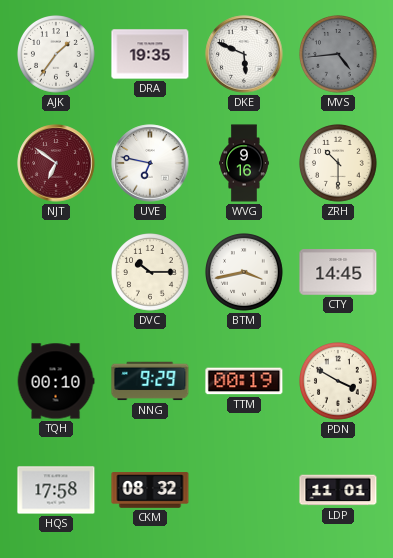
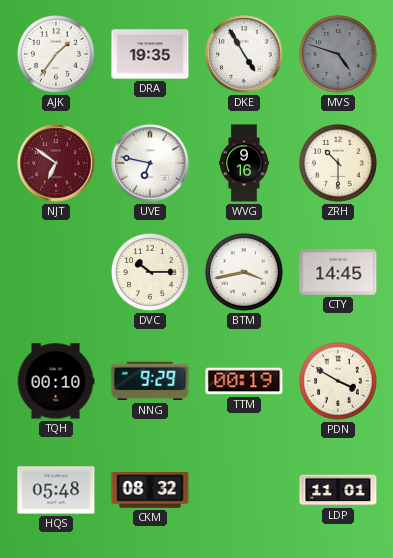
DKE: 5:49 -> 4:55 (244, 54)
MVS: 4:44 -> 4:48 (339, 55)
HQS: 17:58 -> 05:48 (56, 490)
